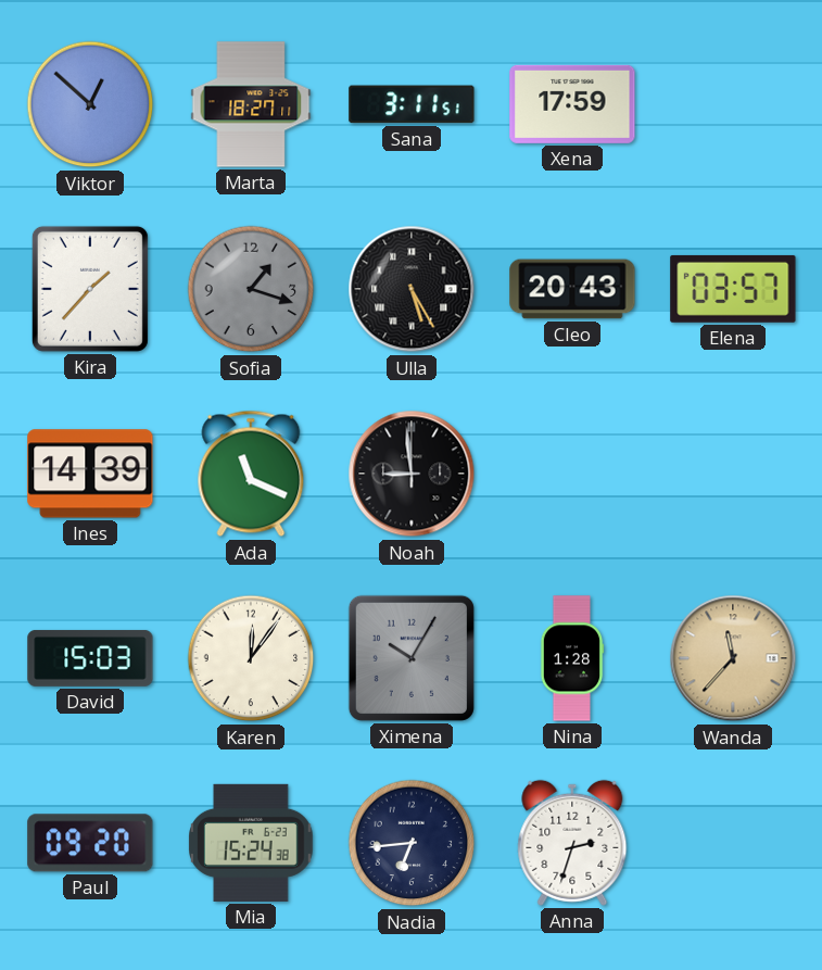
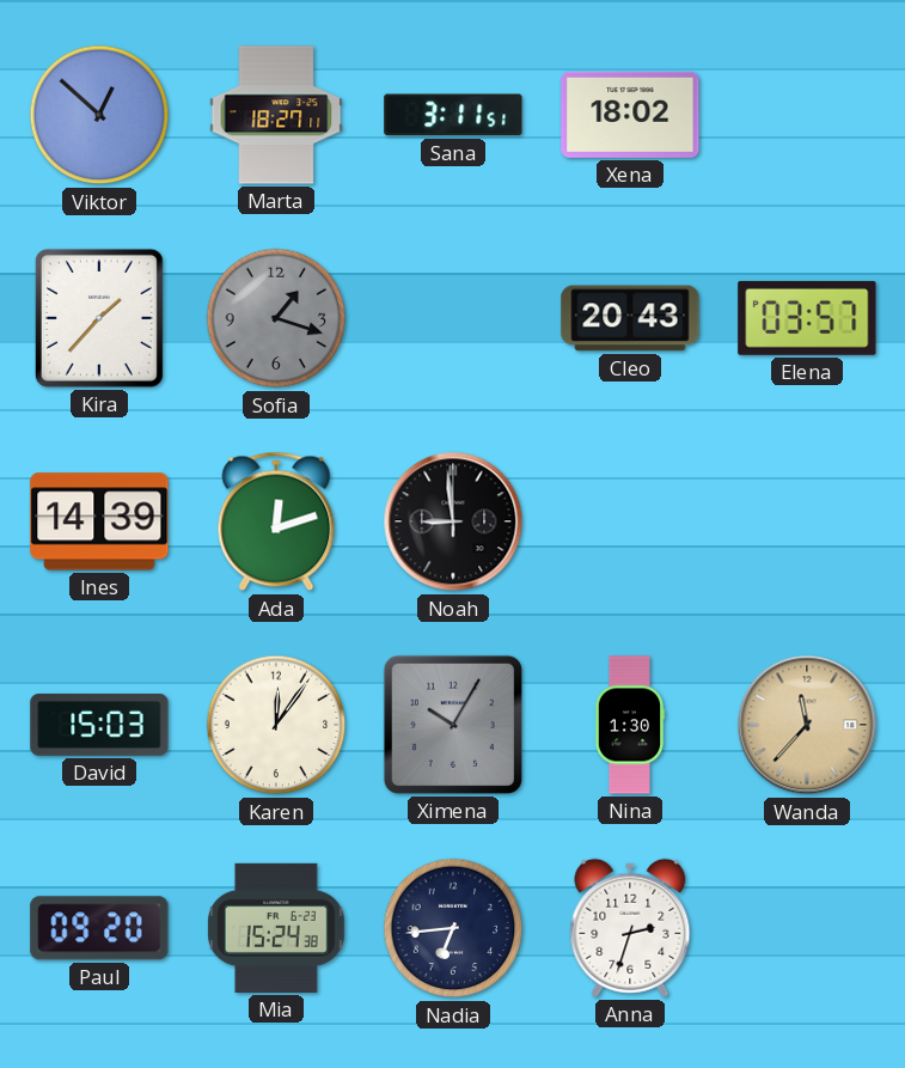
Xena: 17:59 -> 18:02 (630, 115)
Ulla: 5:25 -> none (412, 289)
Ada: 11:19 -> 12:12 (276, 521)
Nina: 1:28 -> 1:30 (630, 725)
